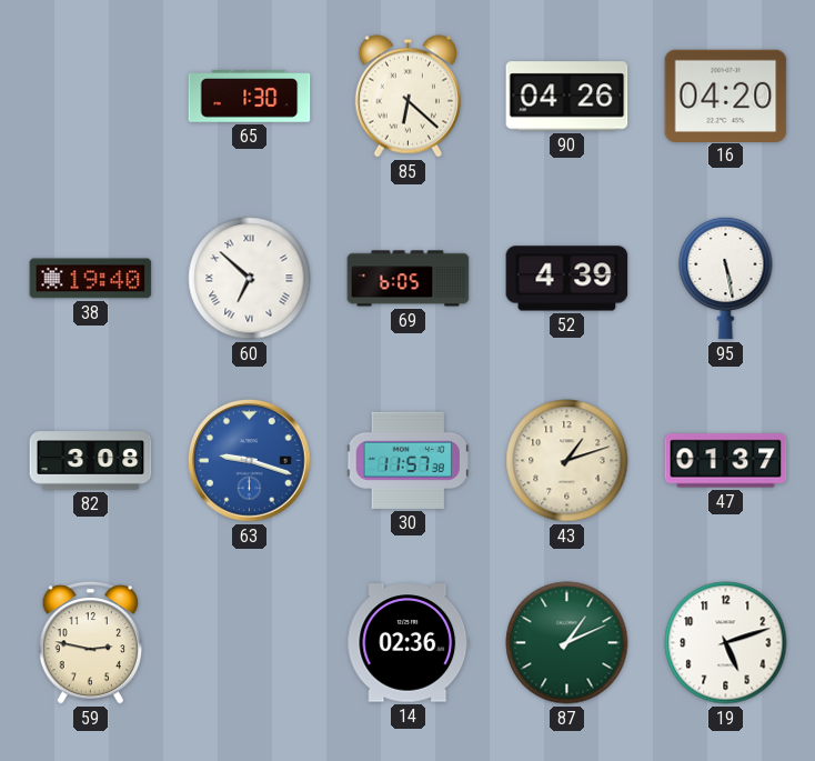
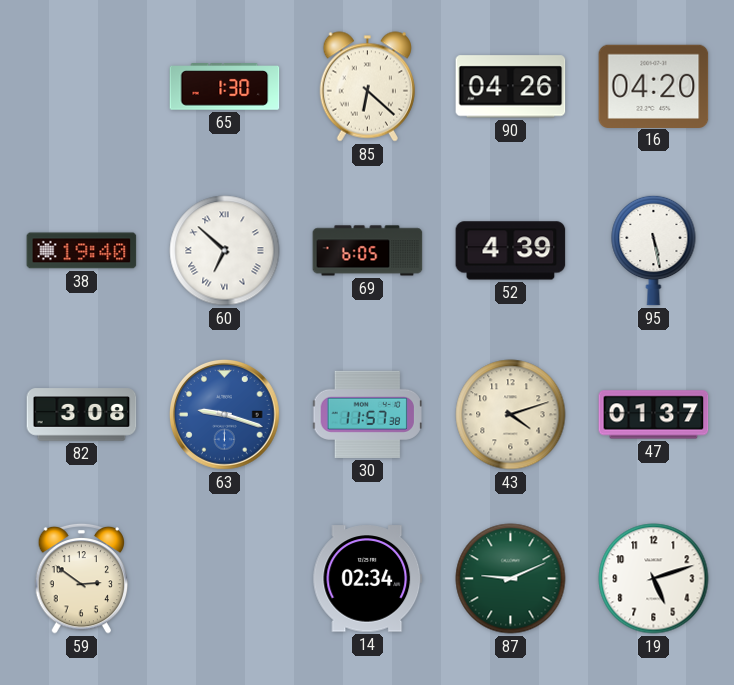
43: 1:12 -> 4:12 (511, 415)
59: 2:47 -> 2:51 (82, 578)
14: 02:36 -> 02:34 (368, 579)
87: 1:11 -> 9:11 (511, 579)
